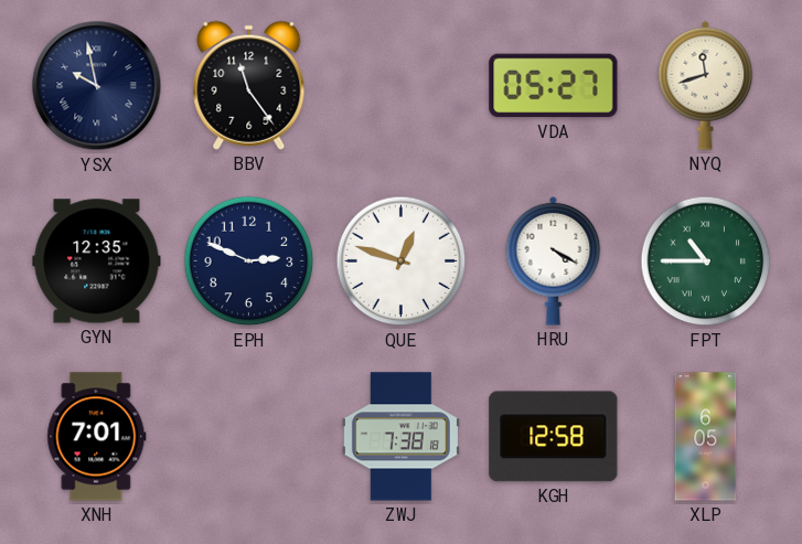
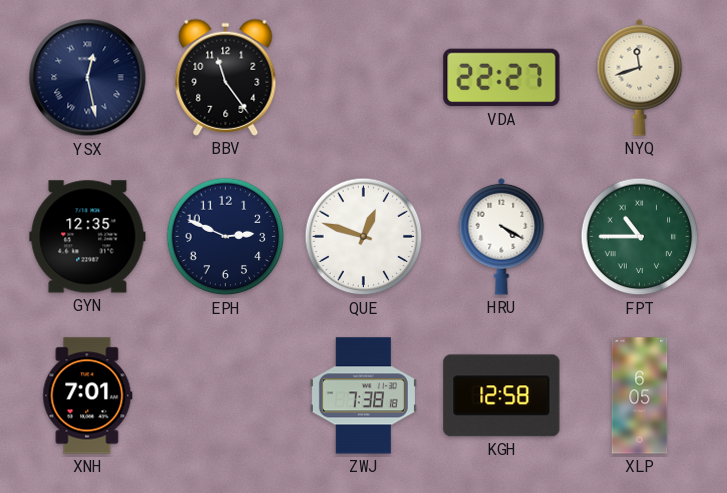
YSX: 9:58 -> 12:28 (88, 78)
VDA: 05:27 -> 22:27 (502, 78)
